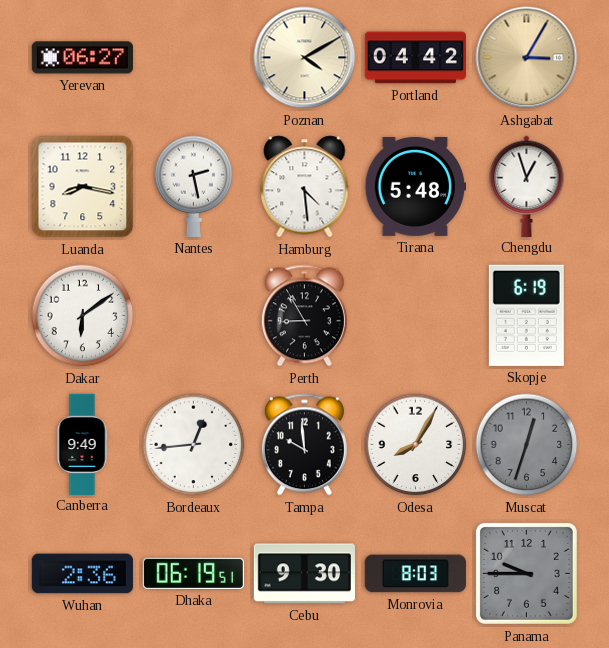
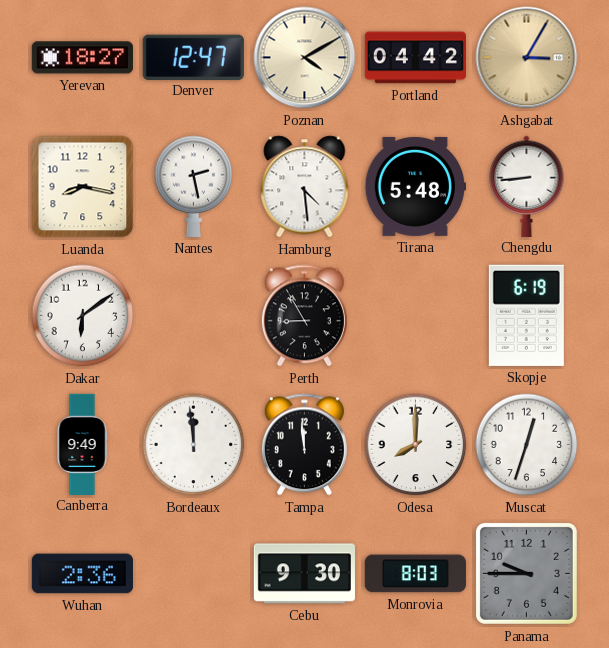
Yerevan: 06:27 -> 18:27 (82, 58)
Denver: none -> 12:47 (193, 57)
Chengdu: 12:57 -> 8:44 (527, 186)
Bordeaux: 12:44 -> 11:59 (194, 445)
Tampa: 9:59 -> 11:59 (304, 445)
Odesa: 8:05 -> 8:00 (416, 445)
Muscat dial: grey -> white (527, 445)
Dhaka: 06:19 -> none (193, 573)
